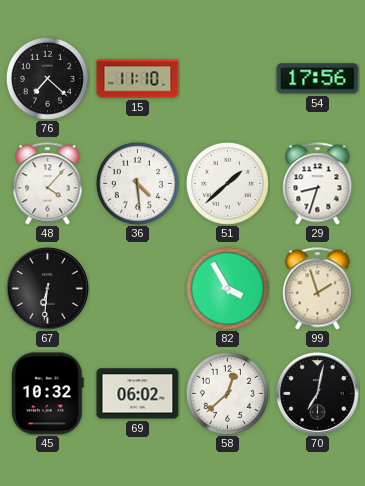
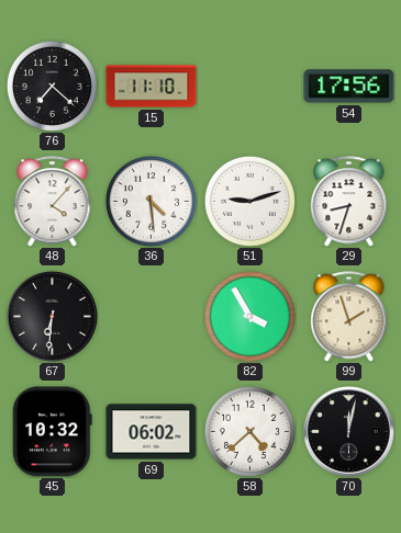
51: 1:38 -> 9:12 (249, 201)
58: 12:38 -> 4:38 (249, 431)
70: 7:02 -> 12:02 (349, 432)
